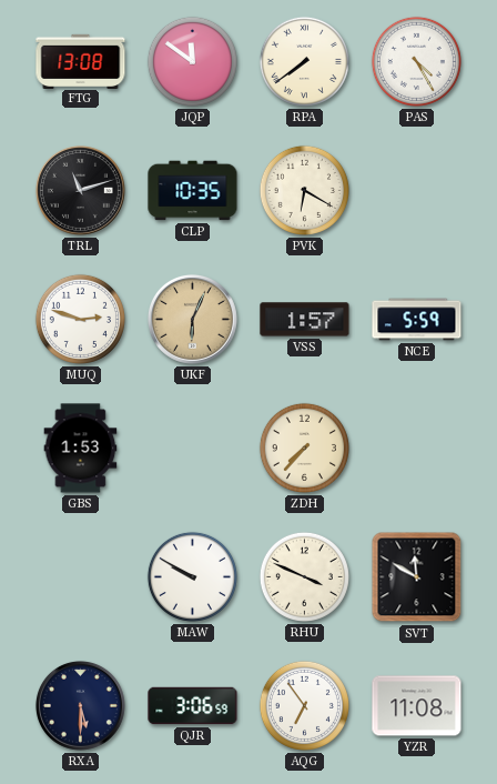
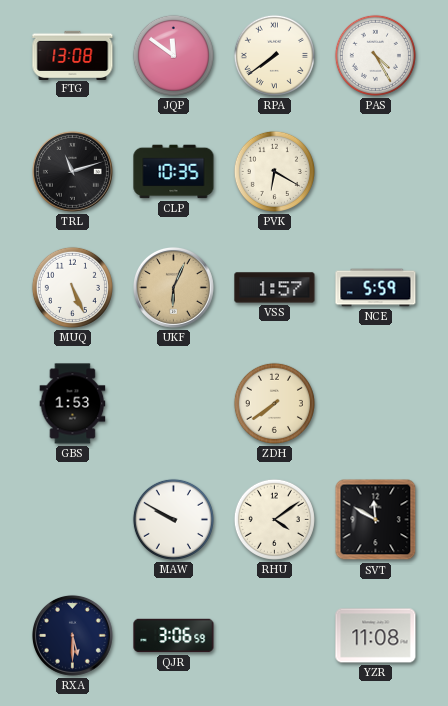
MUQ: 2:48 -> 5:26 (72, 287)
ZDH: 7:37 -> 7:39 (274, 403)
RHU: 3:49 -> 4:09 (274, 519)
AQG: 6:54 -> none (304, 705)
